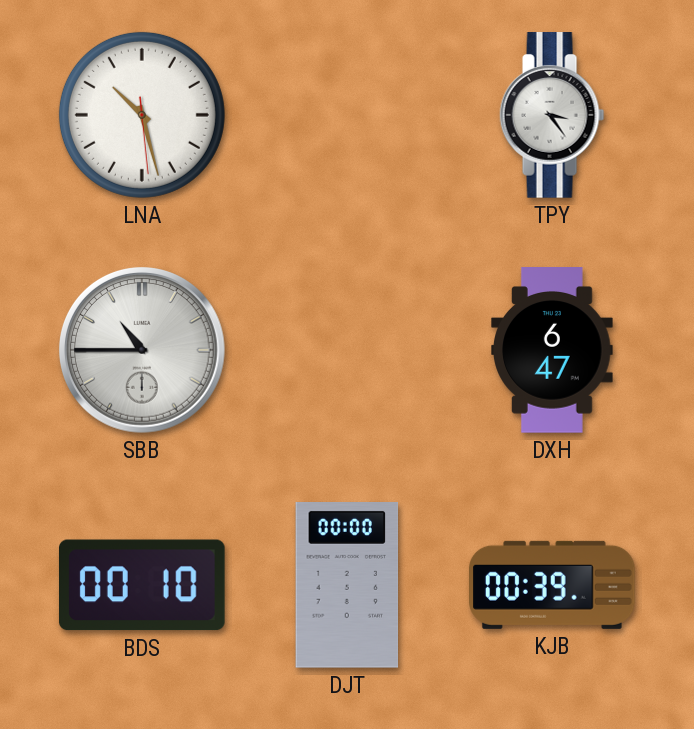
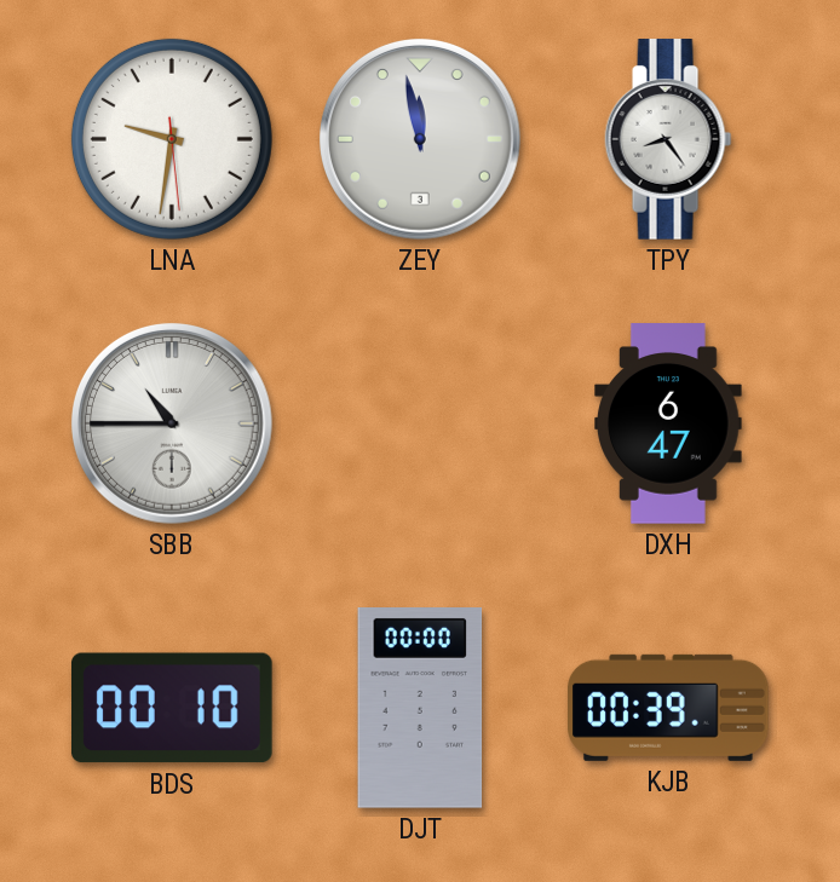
LNA: 10:27 -> 9:31 (172, 139)
ZEY: none -> 11:58 (420, 139)
TPY: 3:24 -> 8:24 (668, 139)
